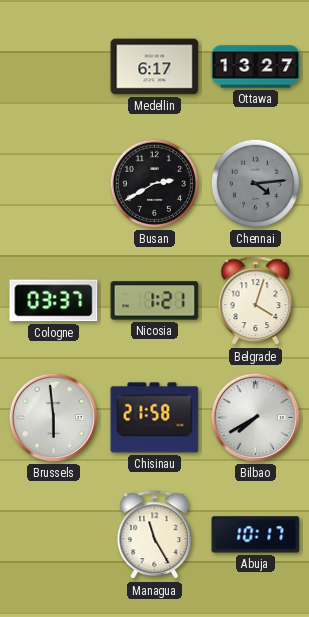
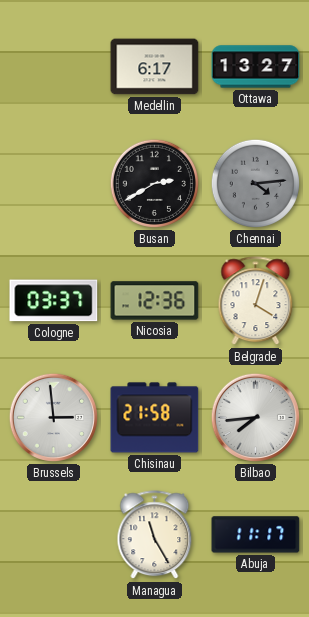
Nicosia: 1:21 -> 12:36 (155, 301)
Brussels: 5:59 -> 2:59 (53, 417)
Bilbao: 7:40 -> 7:44 (255, 417)
Abuja: 10:17 -> 11:17 (256, 535)
